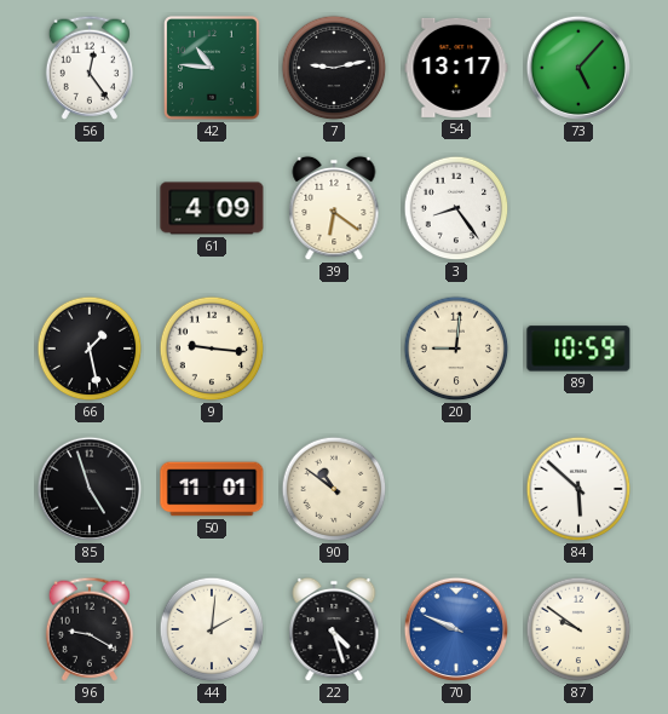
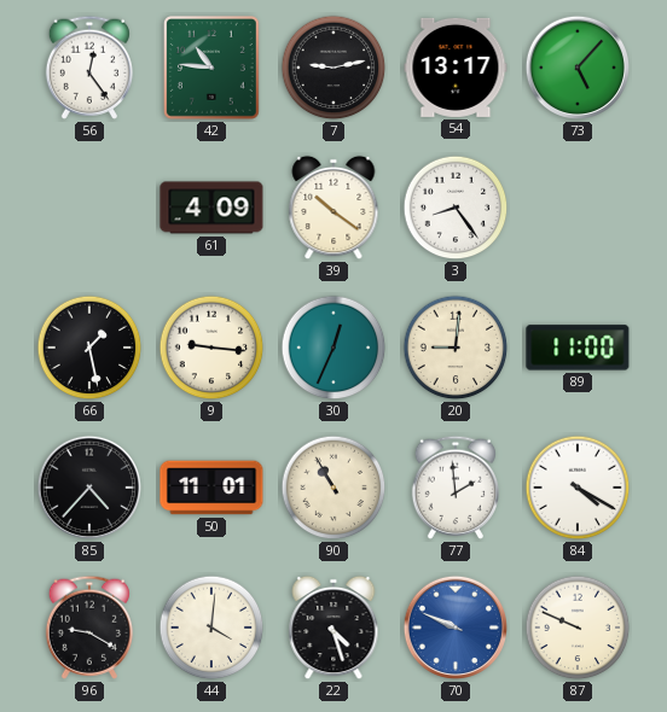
39: 6:21 -> 10:21 (333, 208)
30: none -> 12:34 (333, 348)
89: 10:59 -> 11:00 (578, 348)
85: 4:57 -> 4:37 (89, 488)
90: 10:51 -> 10:55 (333, 488)
77: none -> 1:59 (454, 488)
84: 5:52 -> 4:20 (578, 488)
44: 2:01 -> 4:01 (211, 628)
87: 9:51 -> 9:49 (578, 628)
